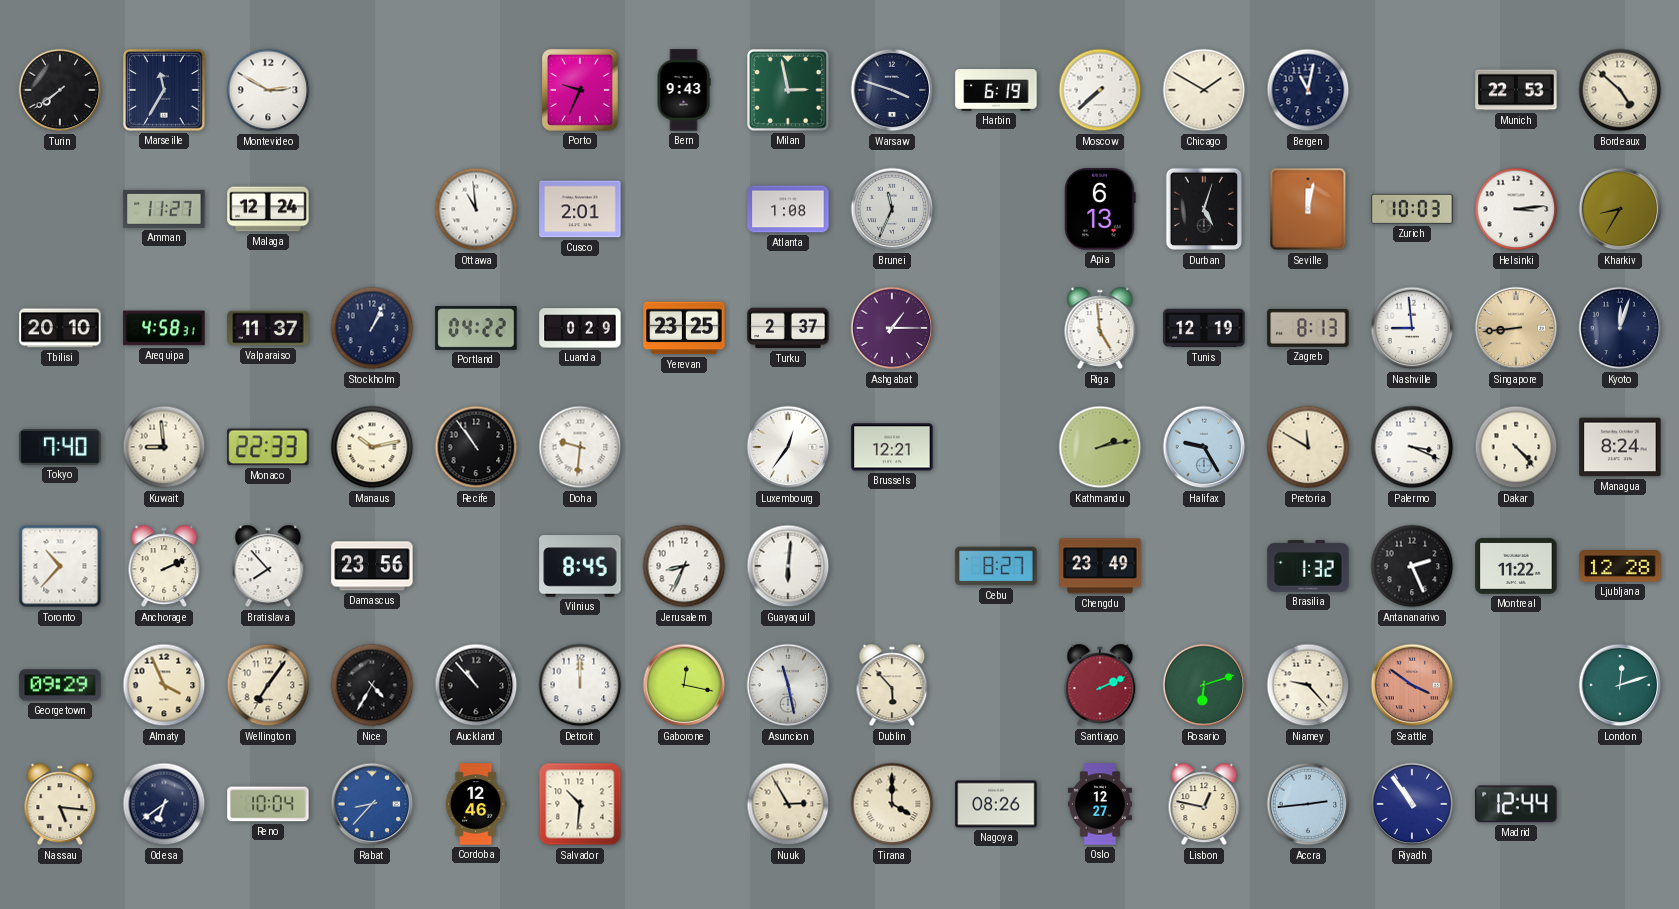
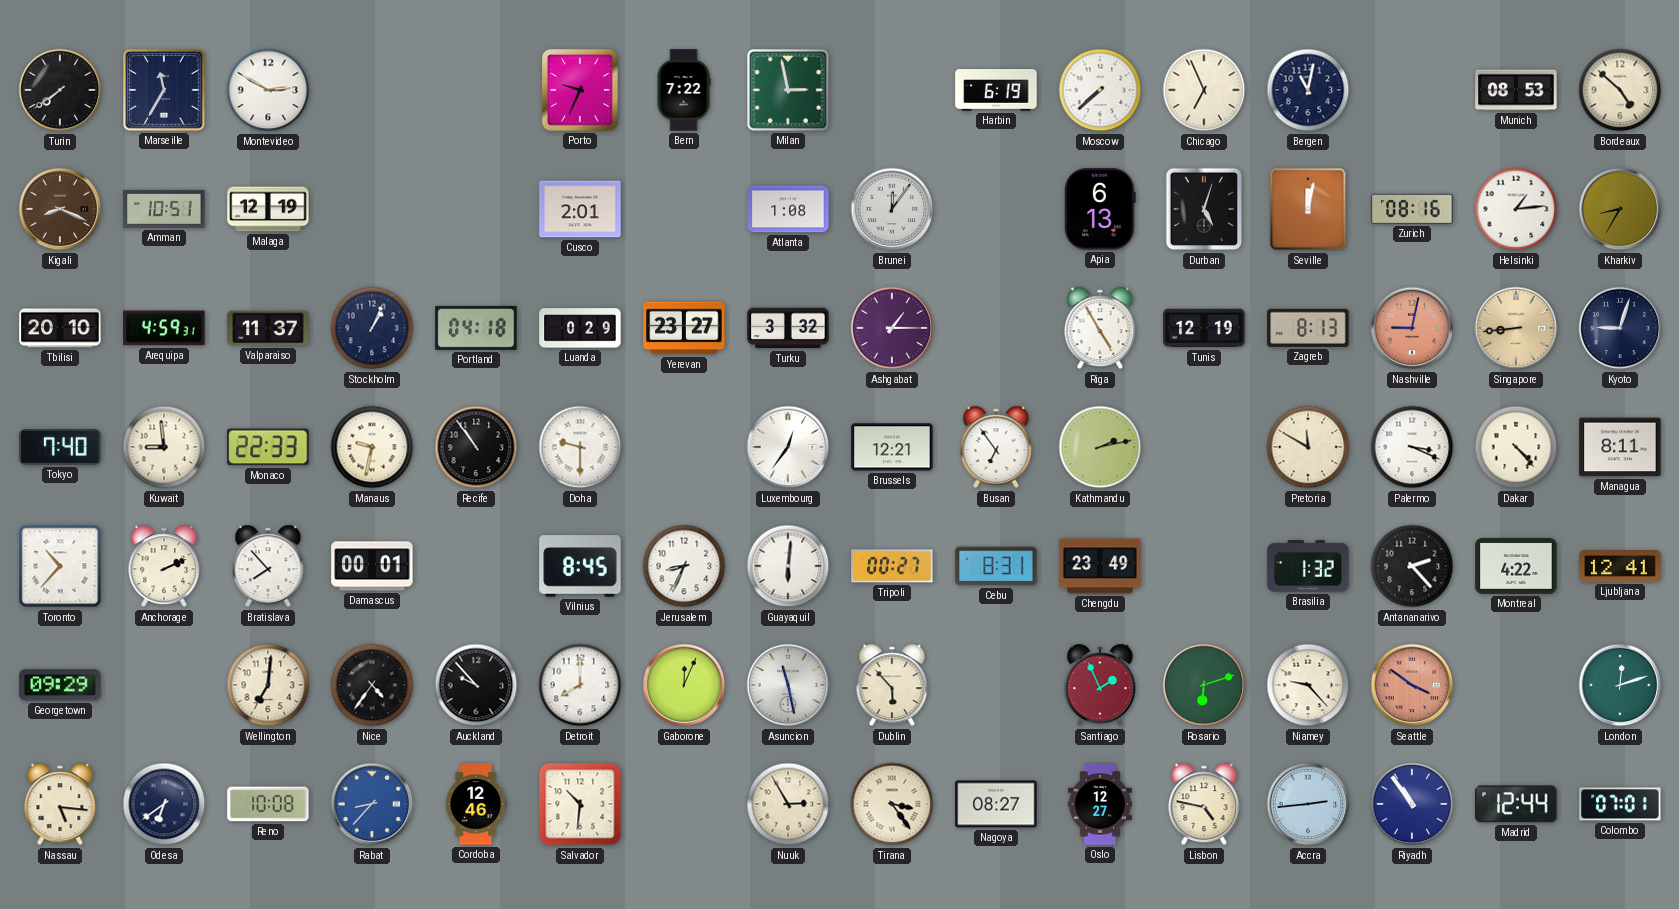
Bern: 9:43 -> 7:22 (684, 90)
Warsaw: 3:48 -> none (892, 90)
Chicago: 1:50 -> 6:56 (1204, 90)
Munich: 22:53 -> 08:53 (1516, 90)
Kigali: none -> 8:19 (60, 209)
Amman: 11:27 -> 10:51 (164, 209)
Malaga: 12:24 -> 12:19 (268, 209)
Ottawa: 10:59 -> none (476, 209)
Brunei: 11:34 -> 12:06 (892, 209)
Zurich: 10:03 -> 08:16 (1412, 209)
Helsinki: 3:14 -> 1:14 (1516, 209)
Arequipa: 4:58 -> 4:59 (164, 328)
Portland: 04:22 -> 04:18 (476, 328)
Yerevan: 23:25 -> 23:27 (684, 328)
Turku: 2:37 -> 3:32 (788, 328)
Riga: 4:59 -> 4:55 (1100, 328)
Nashville: 8:59 -> 9:02 (1412, 328)
Nashville dial: white -> salmon (1412, 328)
Kyoto: 12:03 -> 9:03 (1620, 328)
Manaus: 10:13 -> 9:32 (372, 447)
Doha: 9:31 -> 9:30 (580, 447)
Busan: none -> 6:54 (996, 447)
Halifax: 9:25 -> none (1204, 447)
Managua: 8:24 -> 8:11 (1620, 447)
Damascus: 23:56 -> 00:01 (372, 566)
Tripoli: none -> 00:27 (892, 566)
Cebu: 8:27 -> 8:31 (996, 566)
Antananarivo: 2:26 -> 2:23 (1412, 566)
Montreal: 11:22 -> 4:22 (1516, 566)
Ljubljana: 12:28 -> 12:41 (1620, 566)
Almaty: 3:56 -> none (164, 685)
Wellington: 7:06 -> 7:01 (268, 685)
Nice: 4:35 -> 4:36 (372, 685)
Auckland: 10:53 -> 9:53 (476, 685)
Detroit: 12:00 -> 8:00 (580, 685)
Gaborone: 12:17 -> 12:04 (684, 685)
Santiago: 2:11 -> 1:56 (1100, 685)
Reno: 10:04 -> 10:08 (268, 804)
Tirana: 4:00 -> 3:24 (892, 804)
Nagoya: 08:26 -> 08:27 (996, 804)
Lisbon: 12:47 -> 4:47 (1204, 804)
Colombo: none -> 07:01 (1620, 804)
